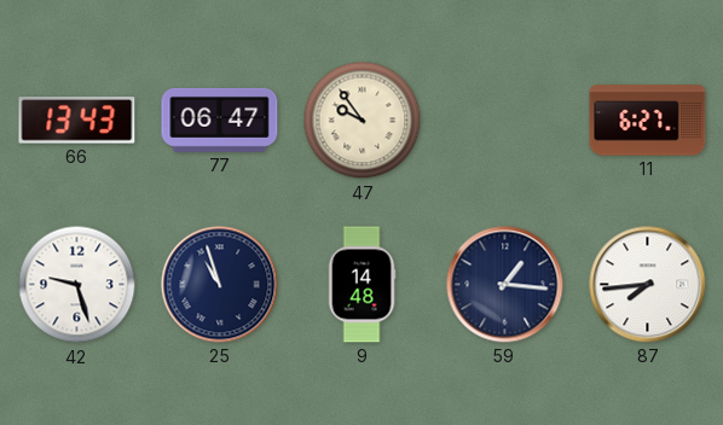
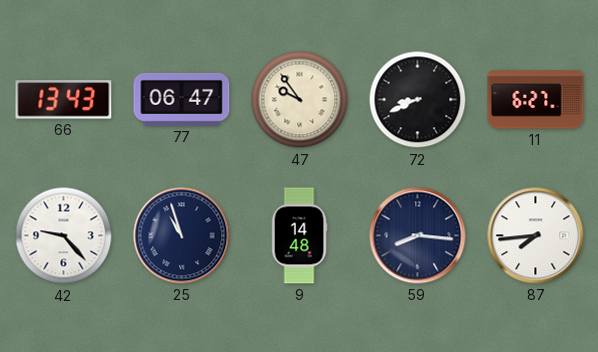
72: none -> 8:41 (418, 100)
42: 9:27 -> 9:23 (64, 236)
59: 1:16 -> 8:16 (418, 236)
